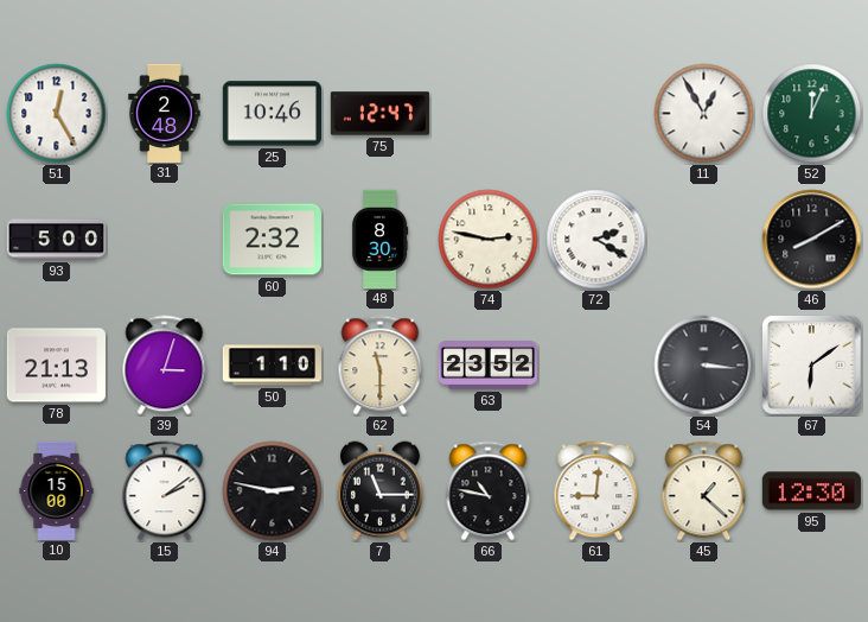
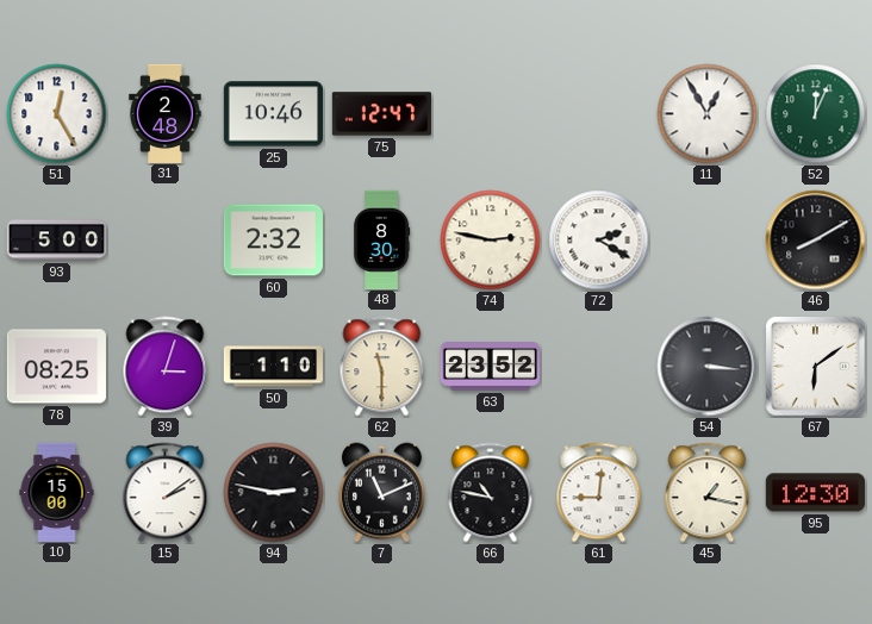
78: 21:13 -> 08:25 (56, 367)
7: 11:15 -> 11:11 (381, 493)
45: 1:22 -> 1:17 (708, 493)
